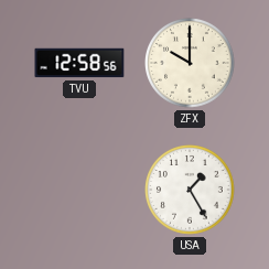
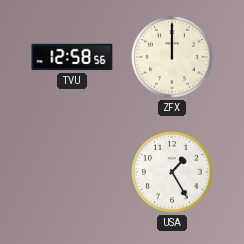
ZFX: 10:00 -> 12:00 (173, 58)
